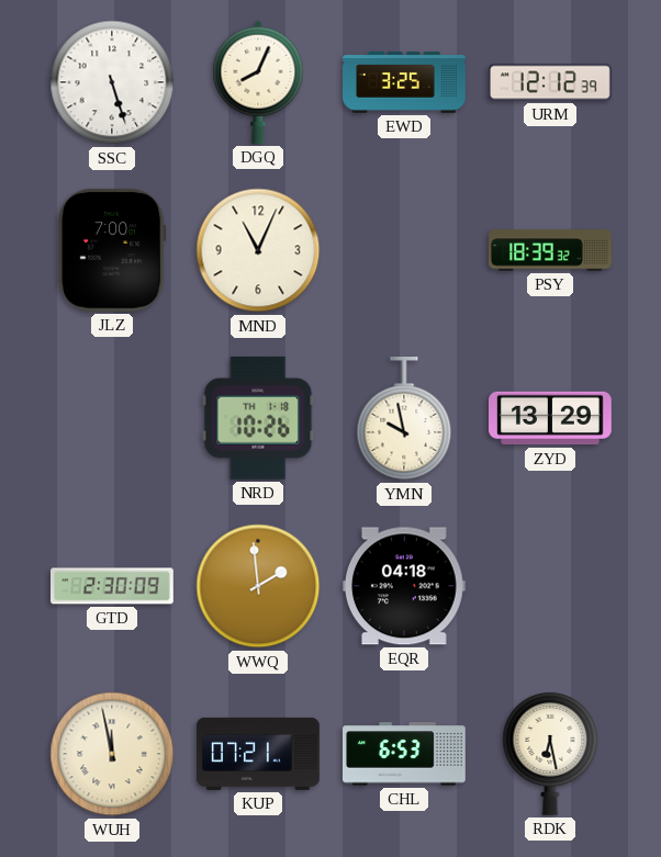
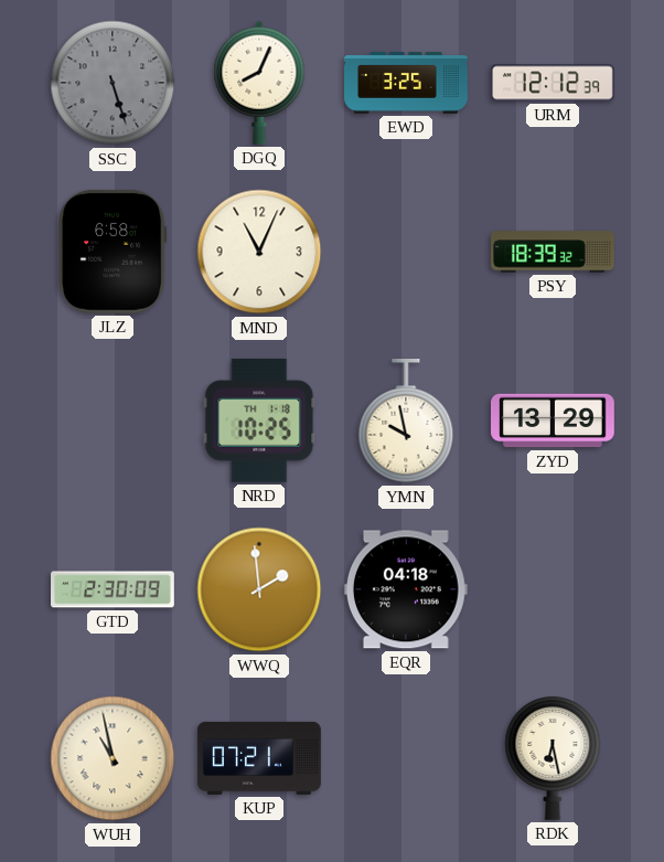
SSC dial: white -> grey (113, 83)
JLZ: 7:00 -> 6:58 (113, 252)
NRD: 10:26 -> 10:25 (259, 421)
WUH: 11:58 -> 10:58 (113, 758)
CHL: 6:53 -> none (405, 754)
